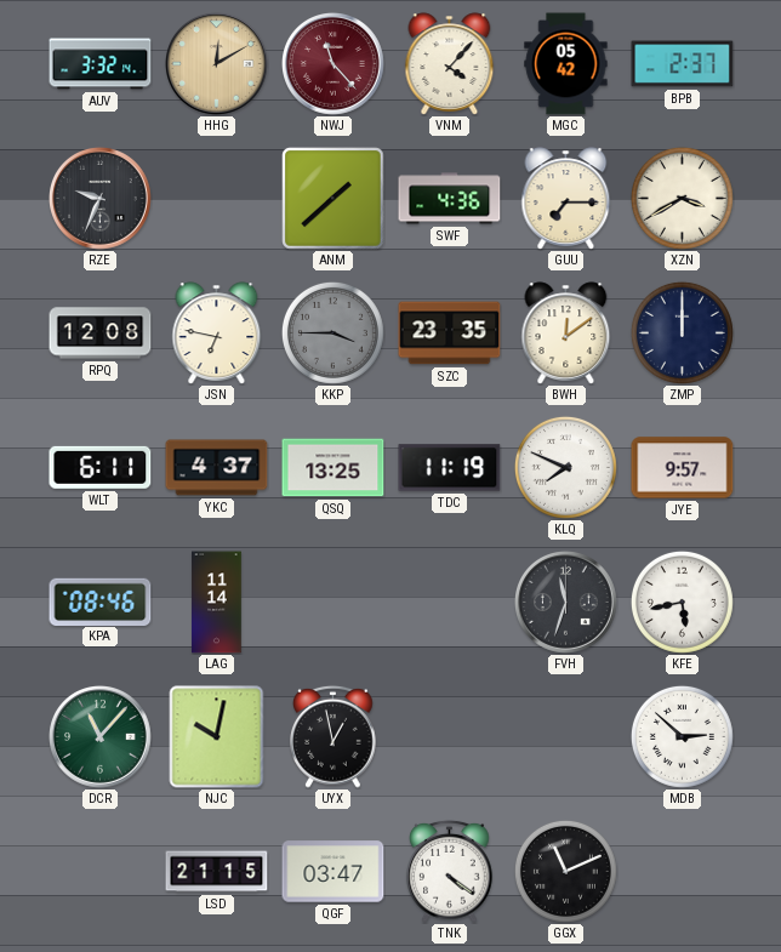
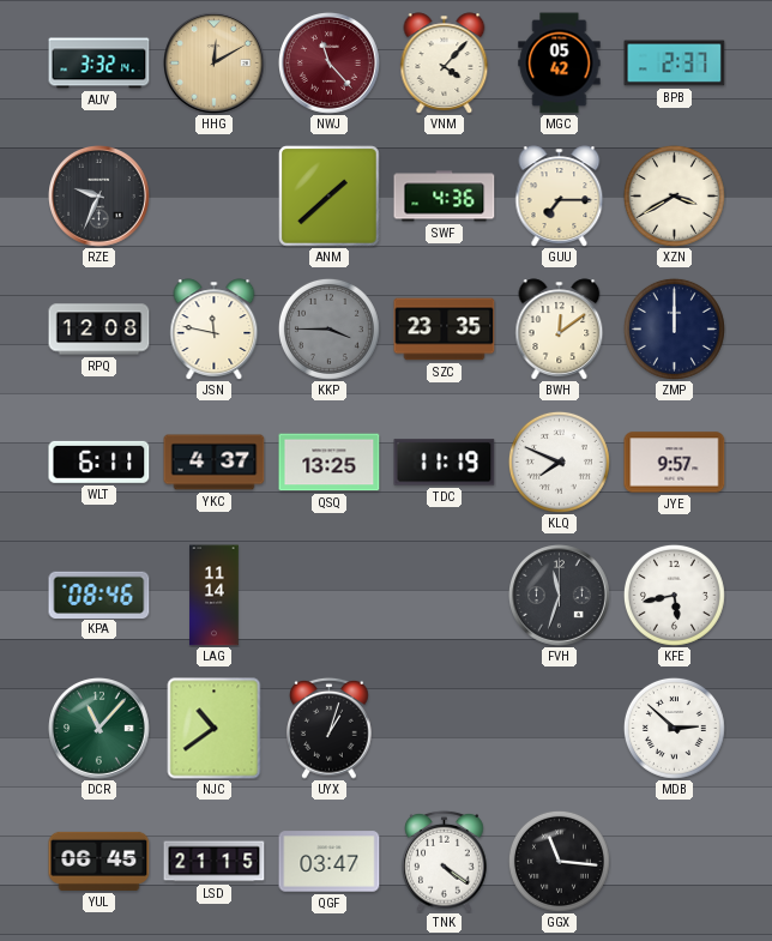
JSN: 6:47 -> 11:47 (215, 330)
NJC: 10:02 -> 10:39 (215, 729)
UYX: 12:58 -> 1:03 (330, 728)
YUL: none -> 06:45 (99, 861)
GGX: 11:11 -> 11:16 (559, 861)
